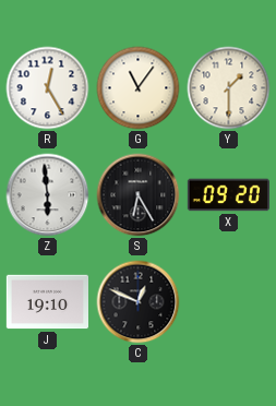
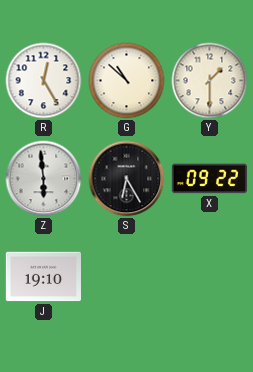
G: 11:06 -> 10:52 (127, 81)
X: 09:20 -> 09:22 (209, 179)
C: 12:49 -> none (139, 302)
